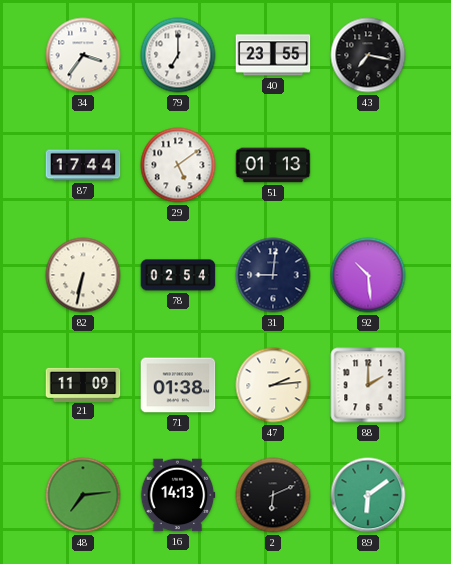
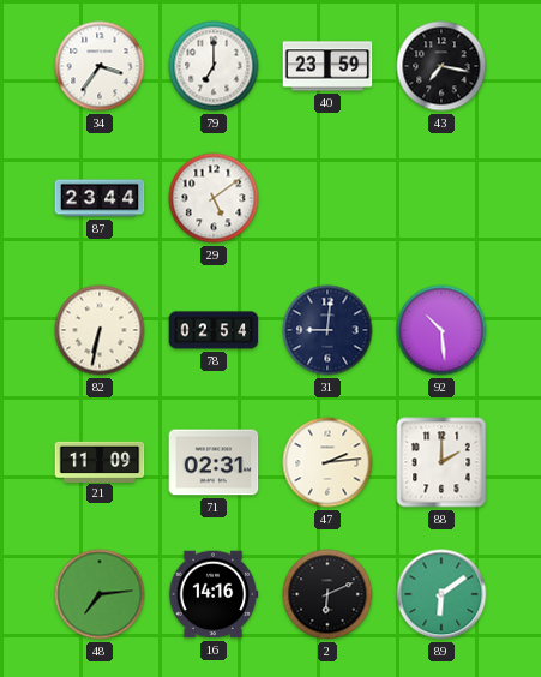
40: 23:55 -> 23:59 (327, 66)
87: 17:44 -> 23:44 (100, 198)
51: 01:13 -> none (273, 165)
71: 01:38 -> 02:31 (214, 462)
16: 14:13 -> 14:16 (214, 594)
